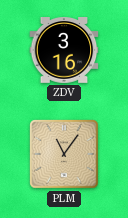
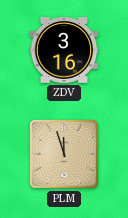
PLM: 11:06 -> 11:57 (64, 154)
